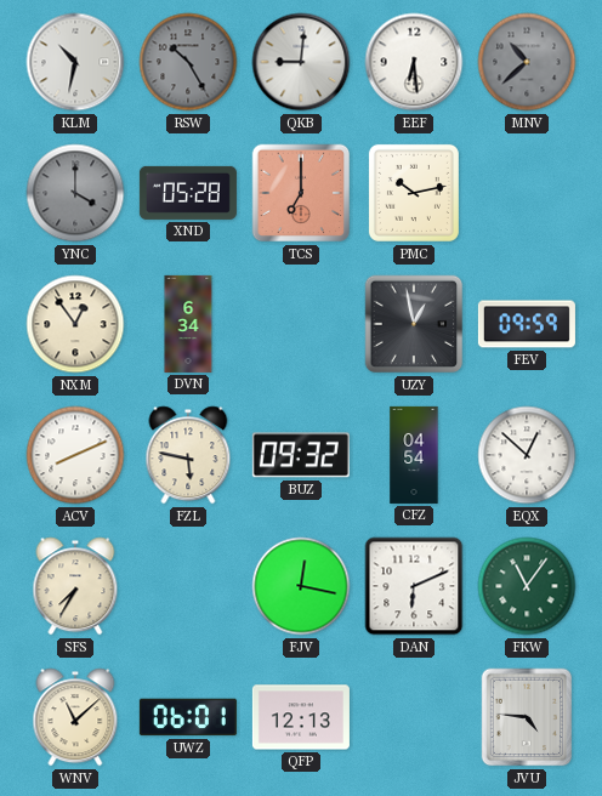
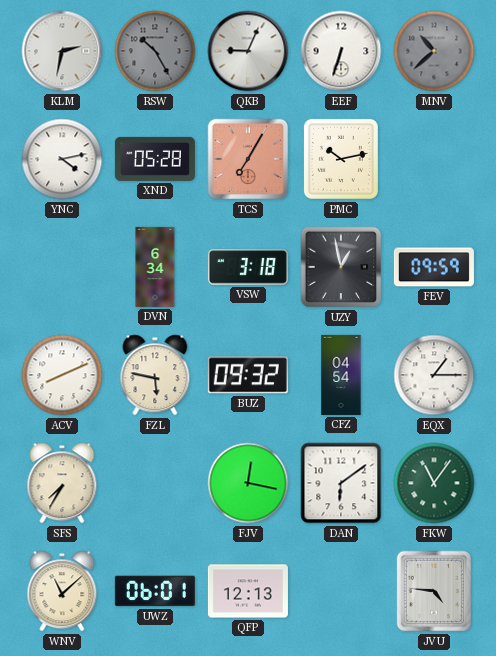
KLM: 10:32 -> 2:32 (62, 51)
QKB: 9:01 -> 9:04 (248, 51)
EEF: 6:29 -> 6:33 (341, 51)
YNC: 4:00 -> 4:13 (62, 159)
YNC dial: grey -> white (62, 159)
TCS: 7:00 -> 7:05 (248, 159)
NXM: 12:54 -> none (75, 324)
VSW: none -> 3:18 (248, 267)
EQX: 12:52 -> 1:15 (434, 375)
DAN: 6:11 -> 6:09 (341, 483)
